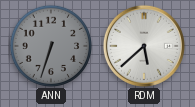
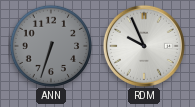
RDM: 5:38 -> 9:56 (144, 46)
